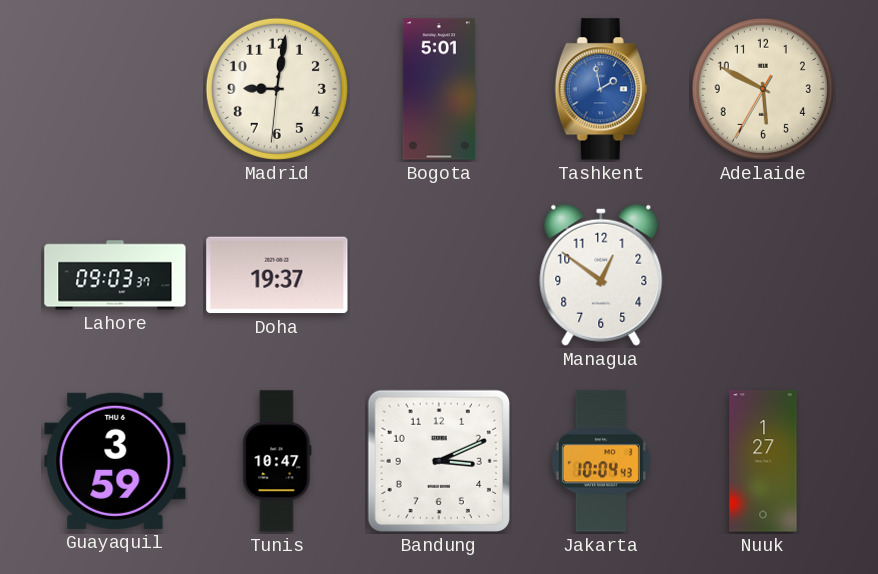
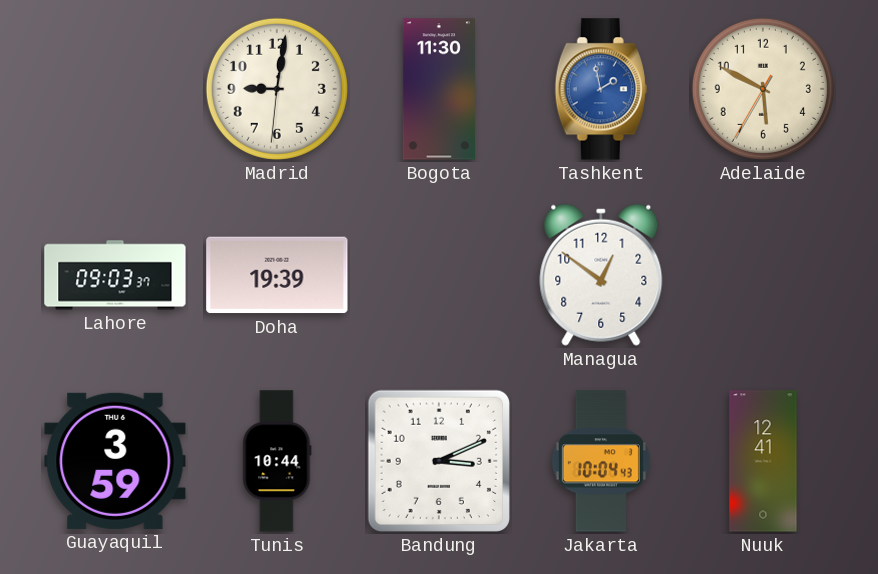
Bogota: 5:01 -> 11:30 (439, 89)
Doha: 19:37 -> 19:39 (277, 275)
Tunis: 10:47 -> 10:44 (277, 461)
Nuuk: 1:27 -> 12:41 (763, 461)
